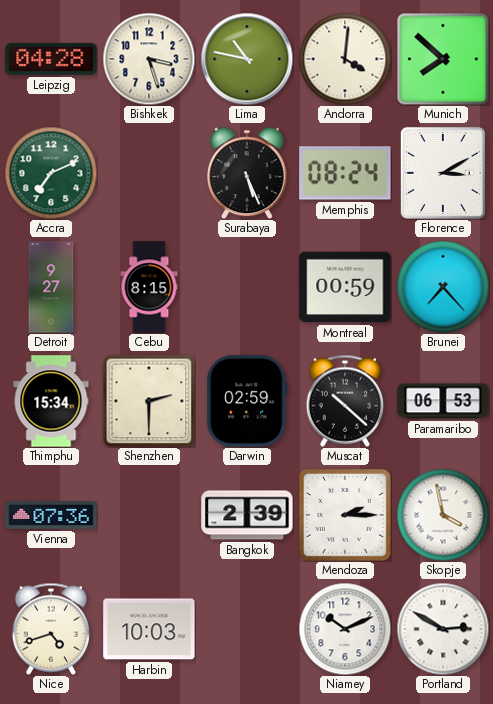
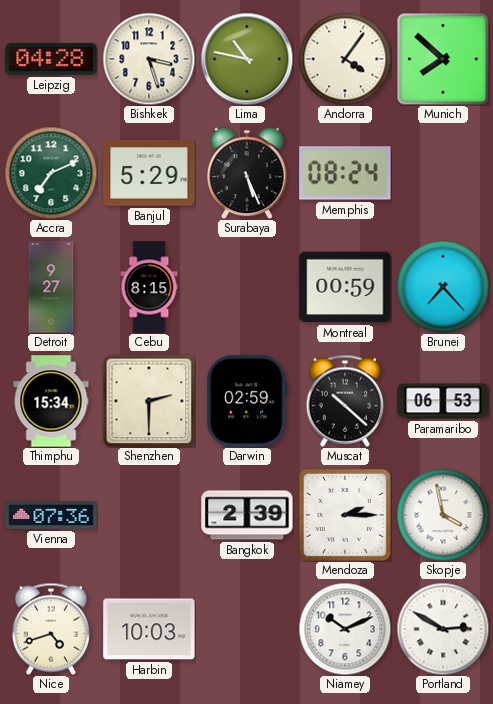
Andorra: 4:01 -> 4:06 (345, 59)
Banjul: none -> 5:29 (149, 173)
Florence: 3:10 -> none (443, 173)
